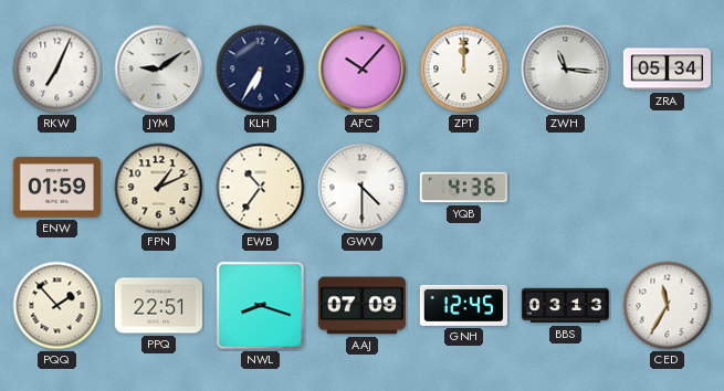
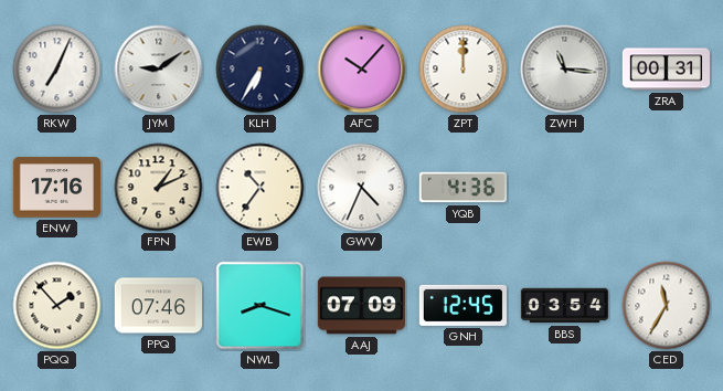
ZRA: 05:34 -> 00:31 (666, 70)
ENW: 01:59 -> 17:16 (56, 188)
GWV: 4:30 -> 4:34 (362, 188)
PPQ: 22:51 -> 07:46 (158, 306)
BBS: 03:13 -> 03:54 (564, 306)
